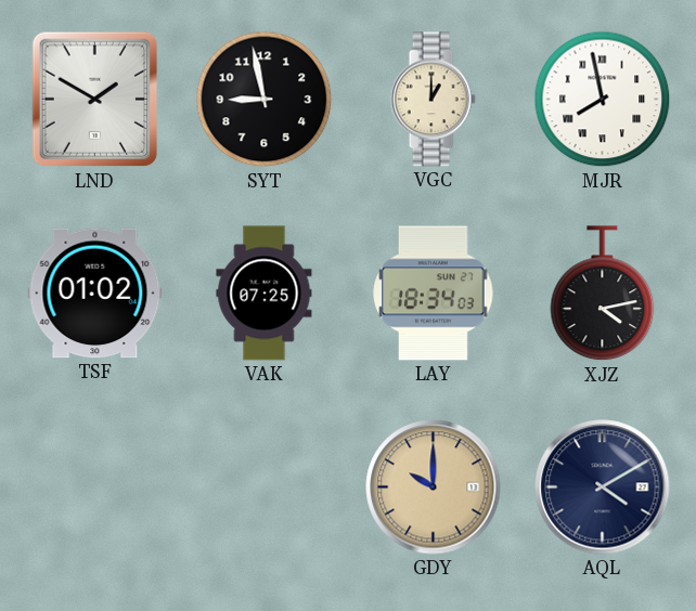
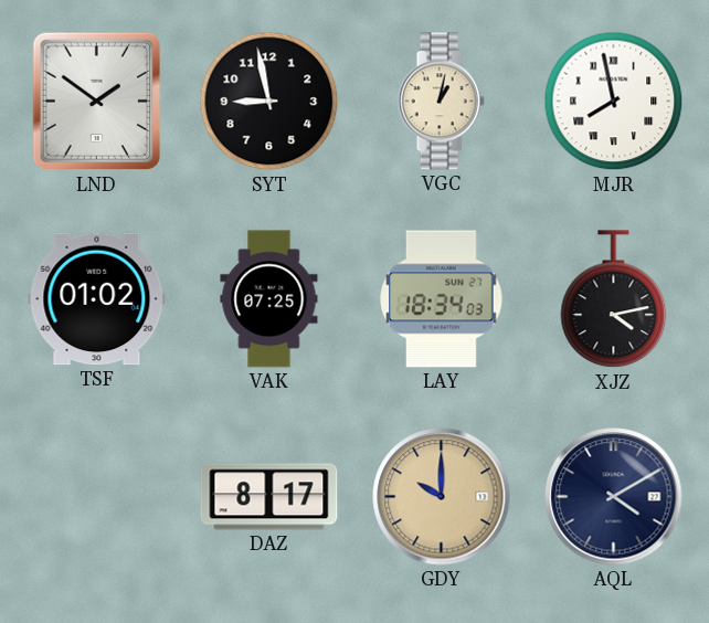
LND: 1:50 -> 1:51 (97, 102)
VGC: 1:00 -> 1:02 (441, 102)
DAZ: none -> 8:17 (269, 497)
